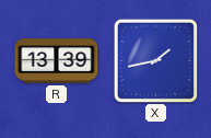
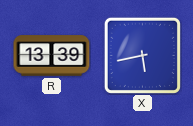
X: 1:43 -> 5:43 (142, 55)
